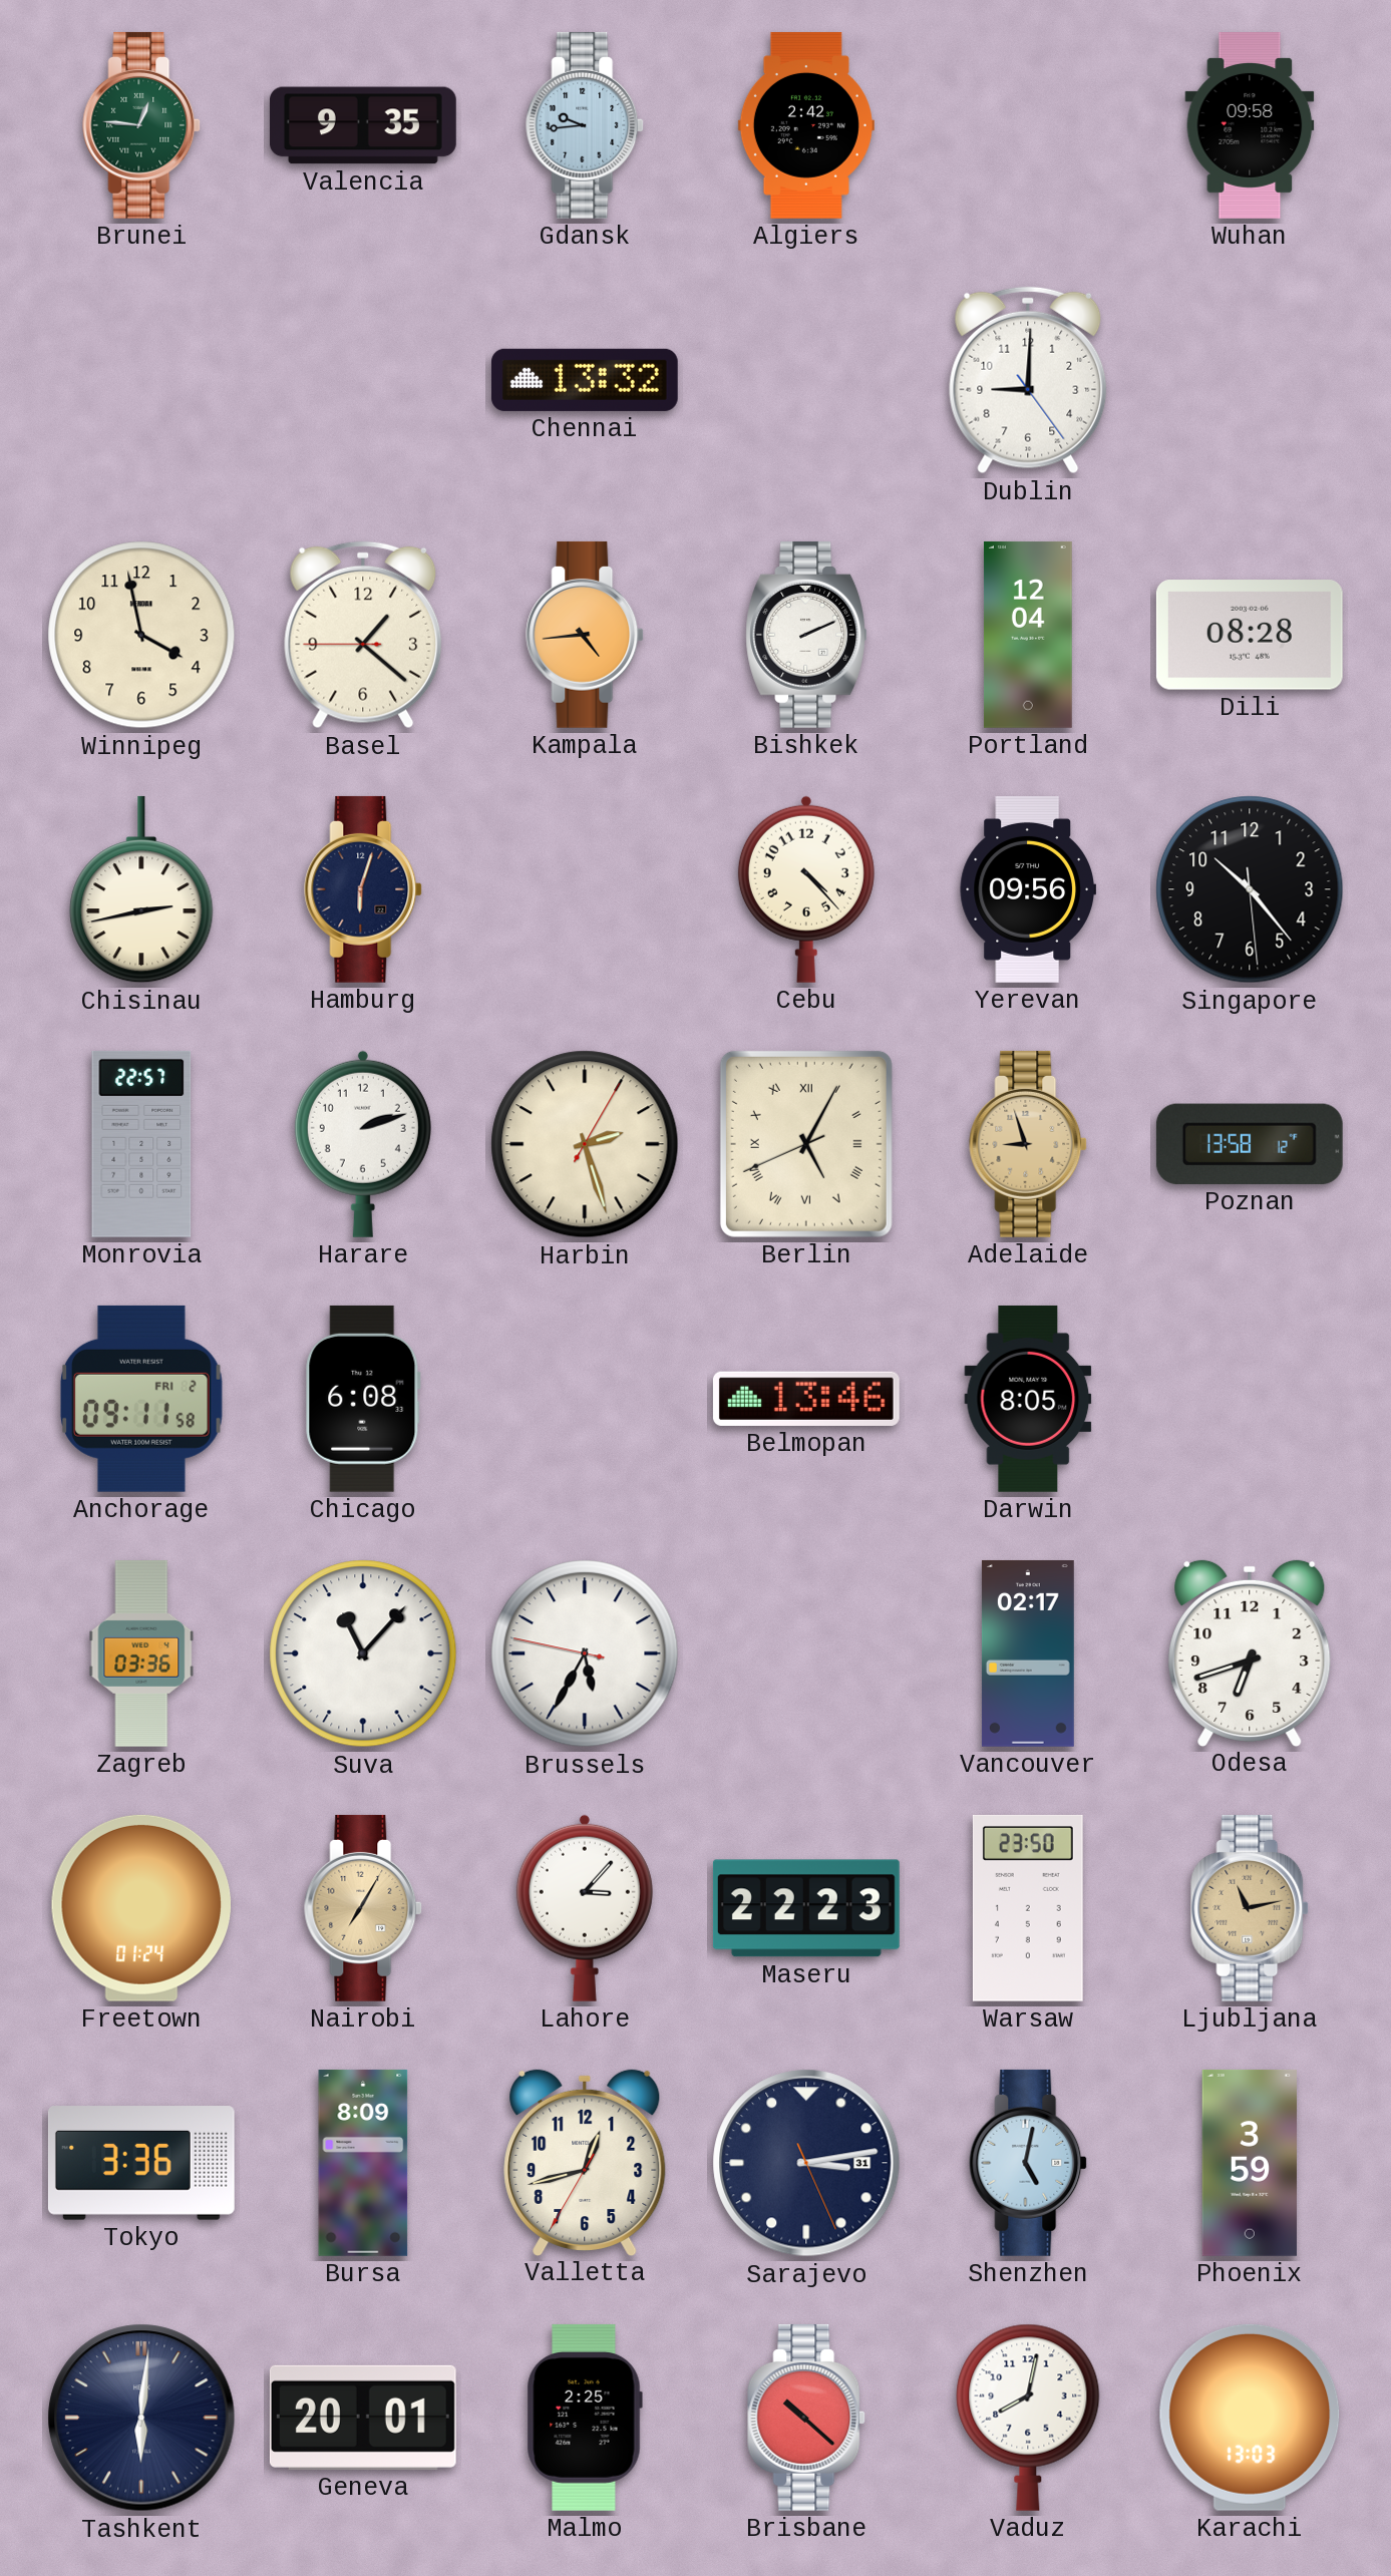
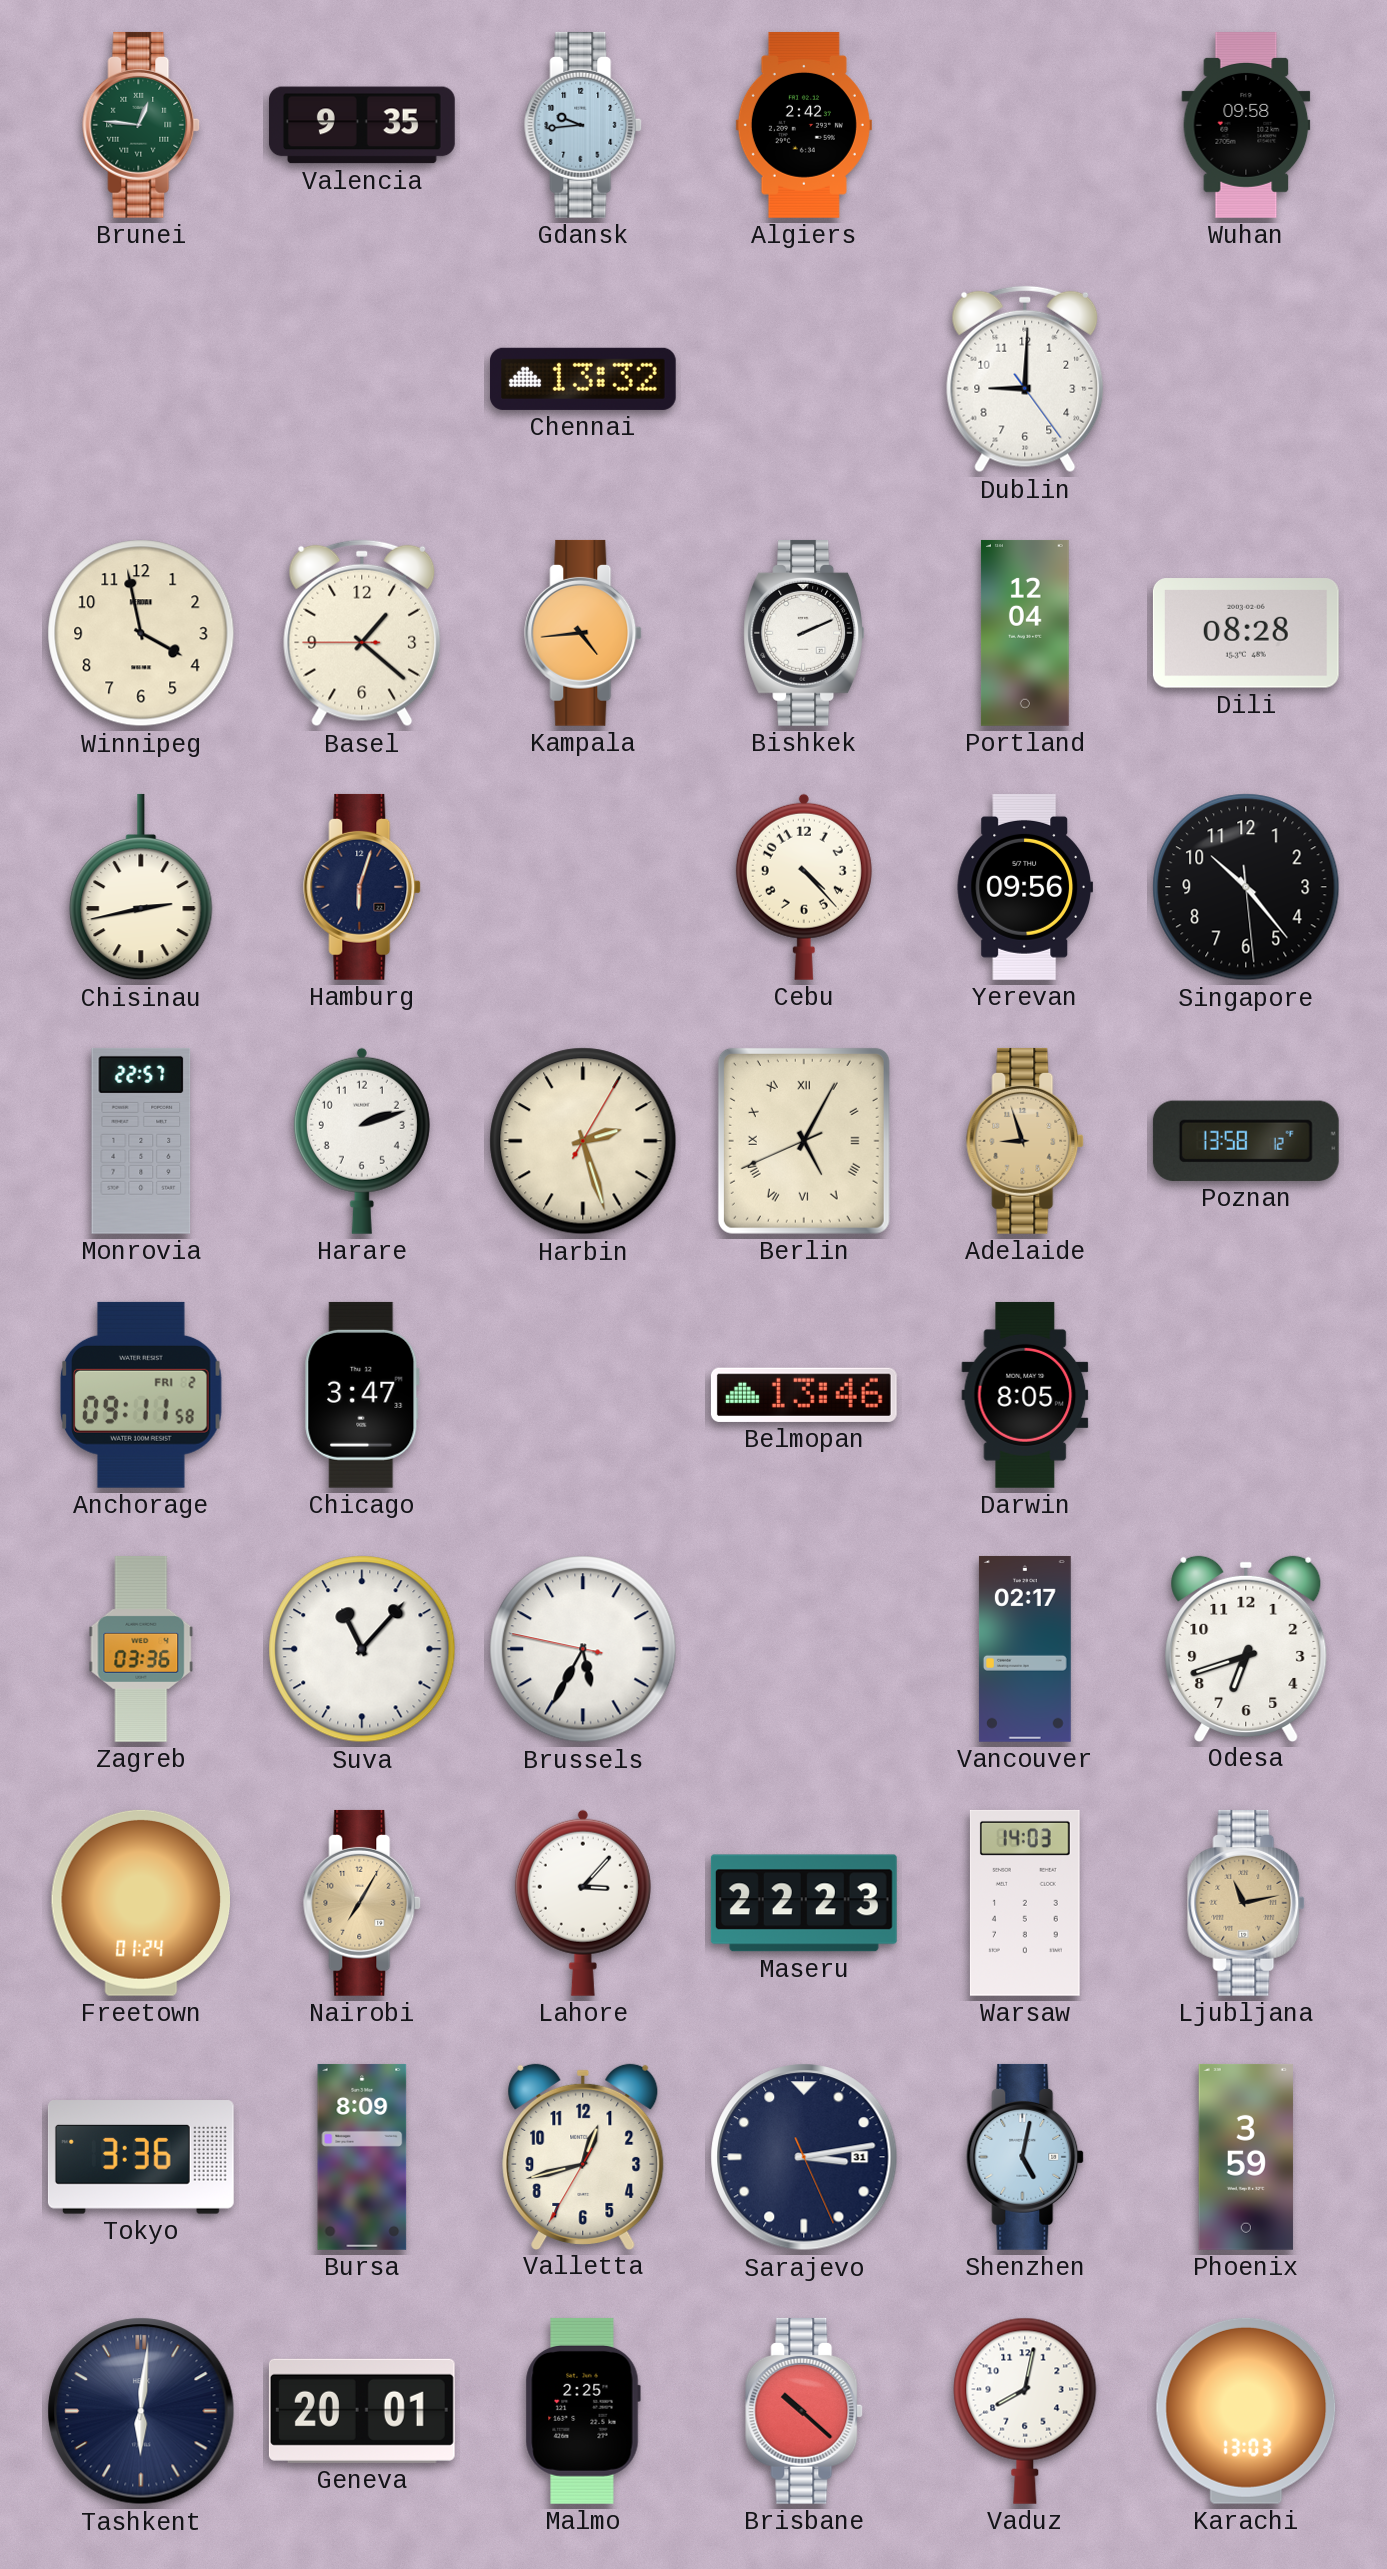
Chicago: 6:08 -> 3:47 (362, 1395)
Warsaw: 23:50 -> 14:03 (1025, 1903)
